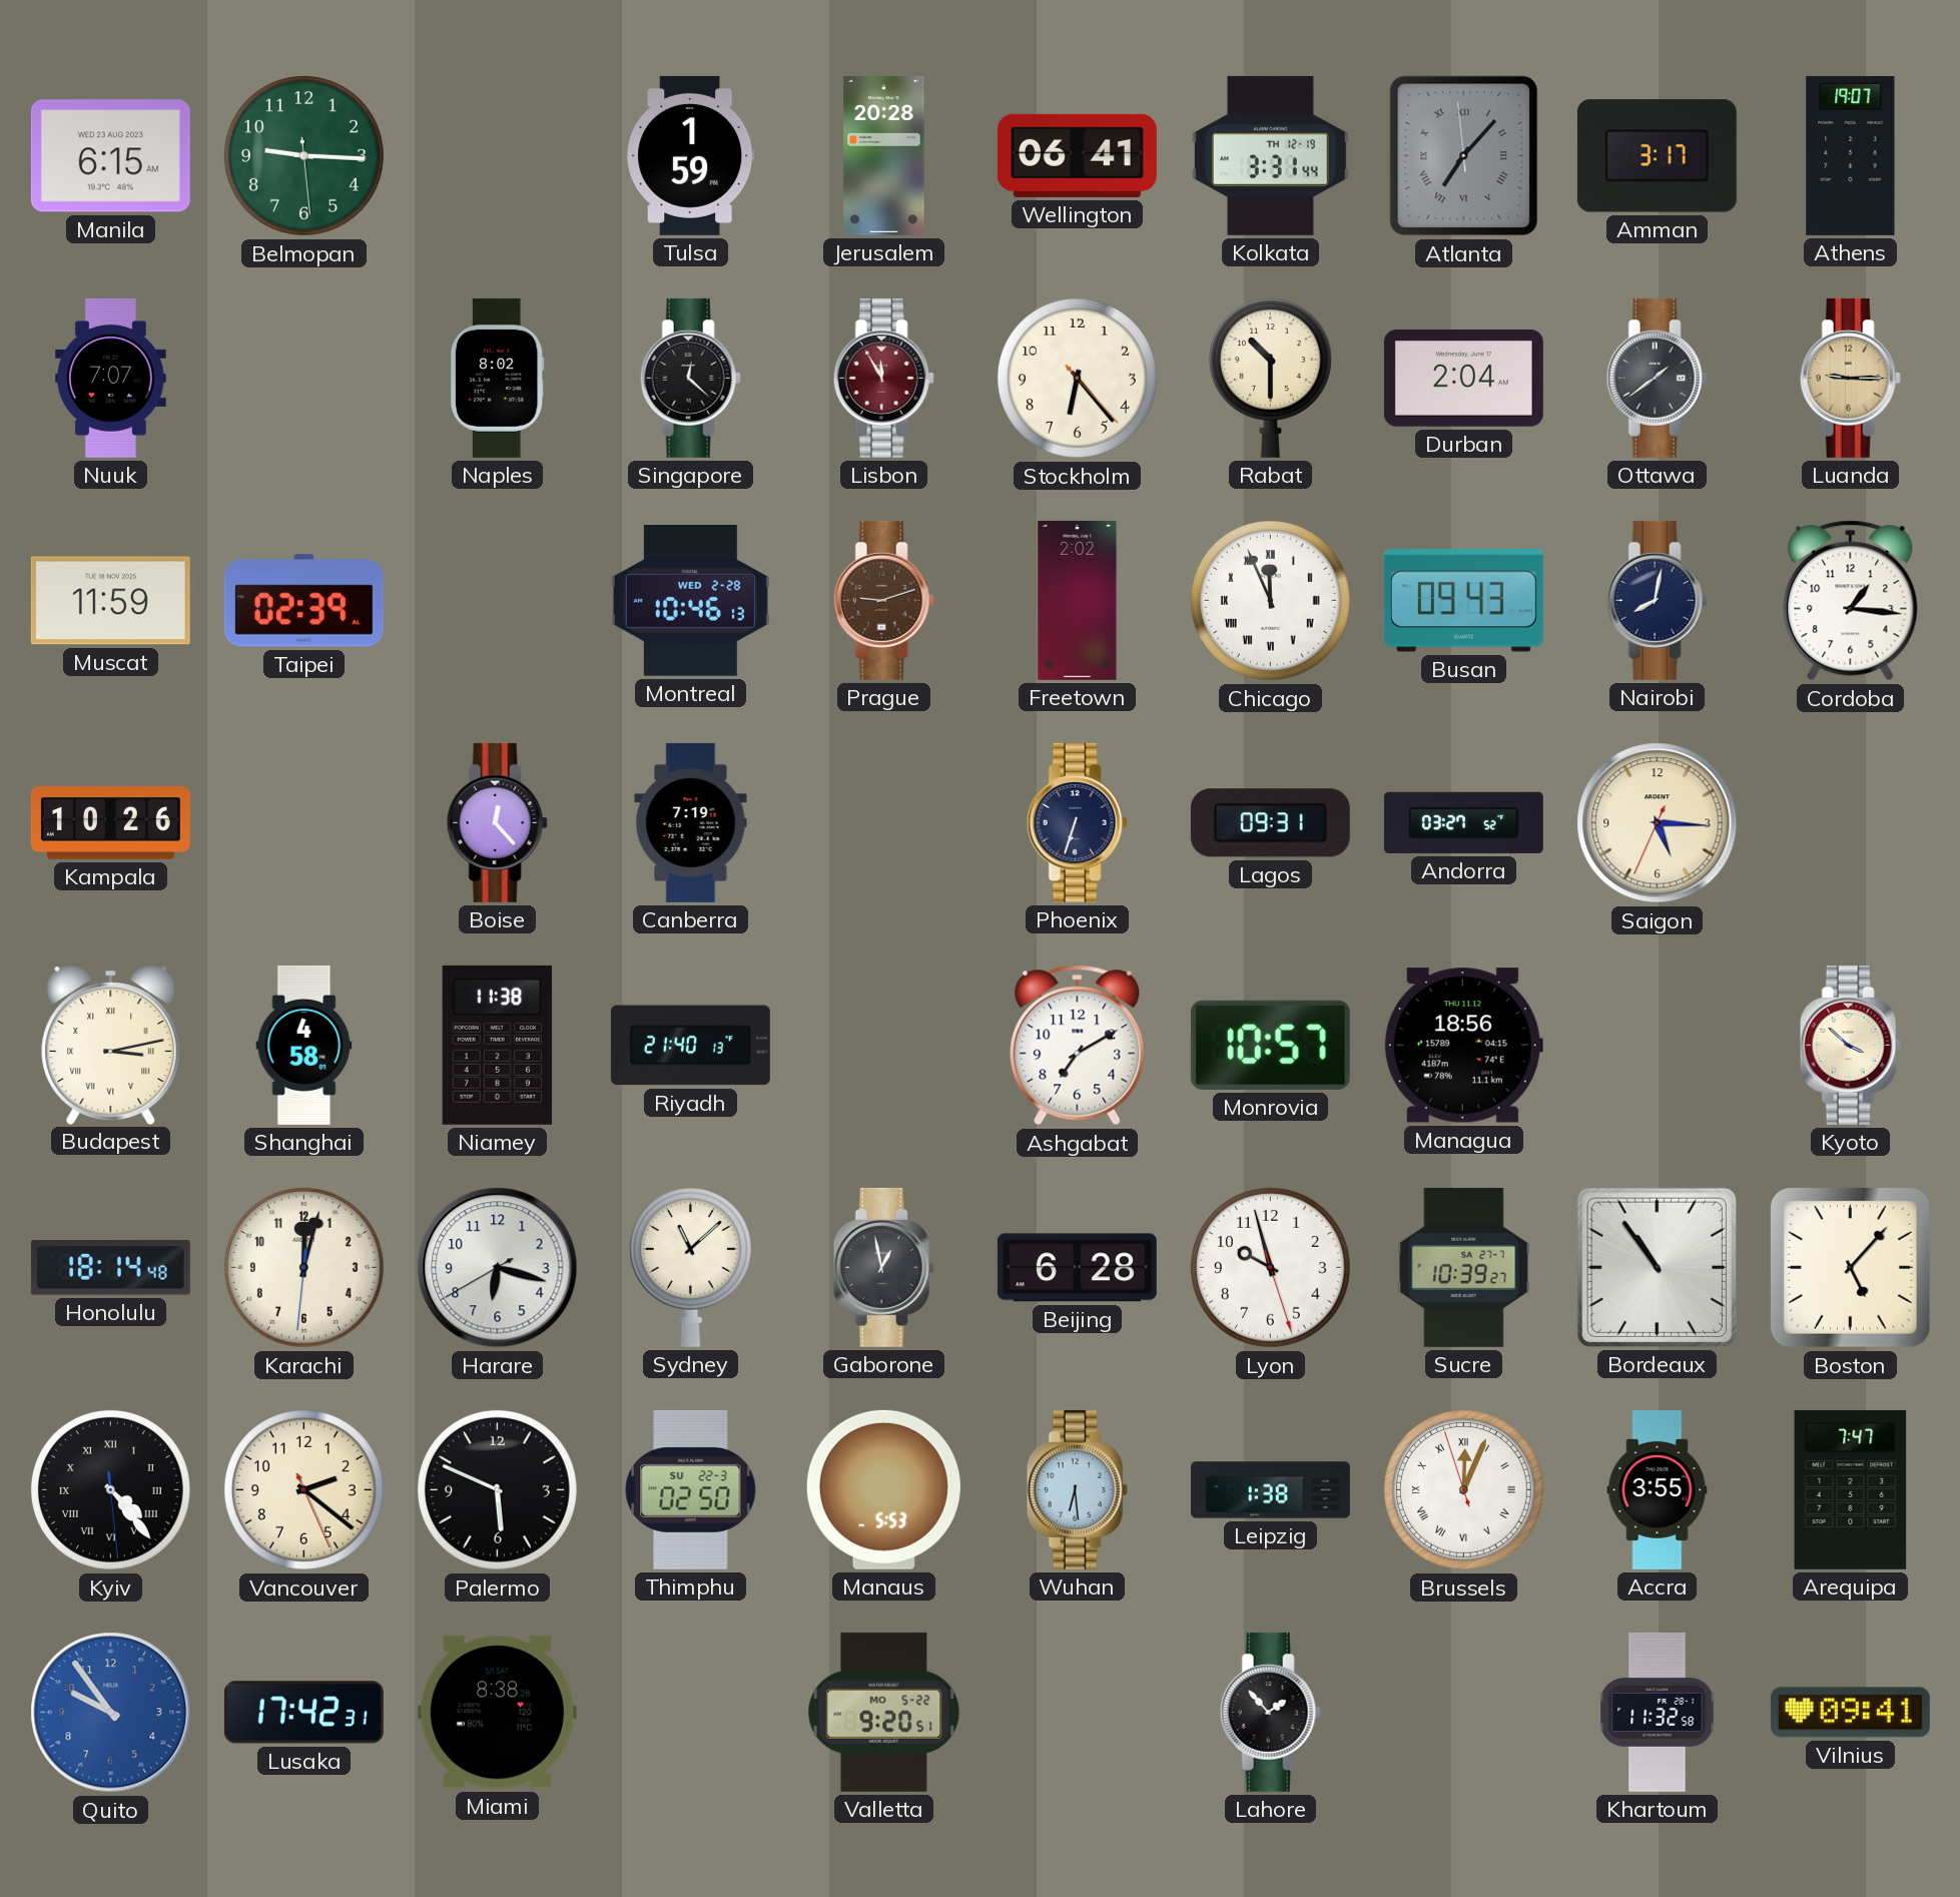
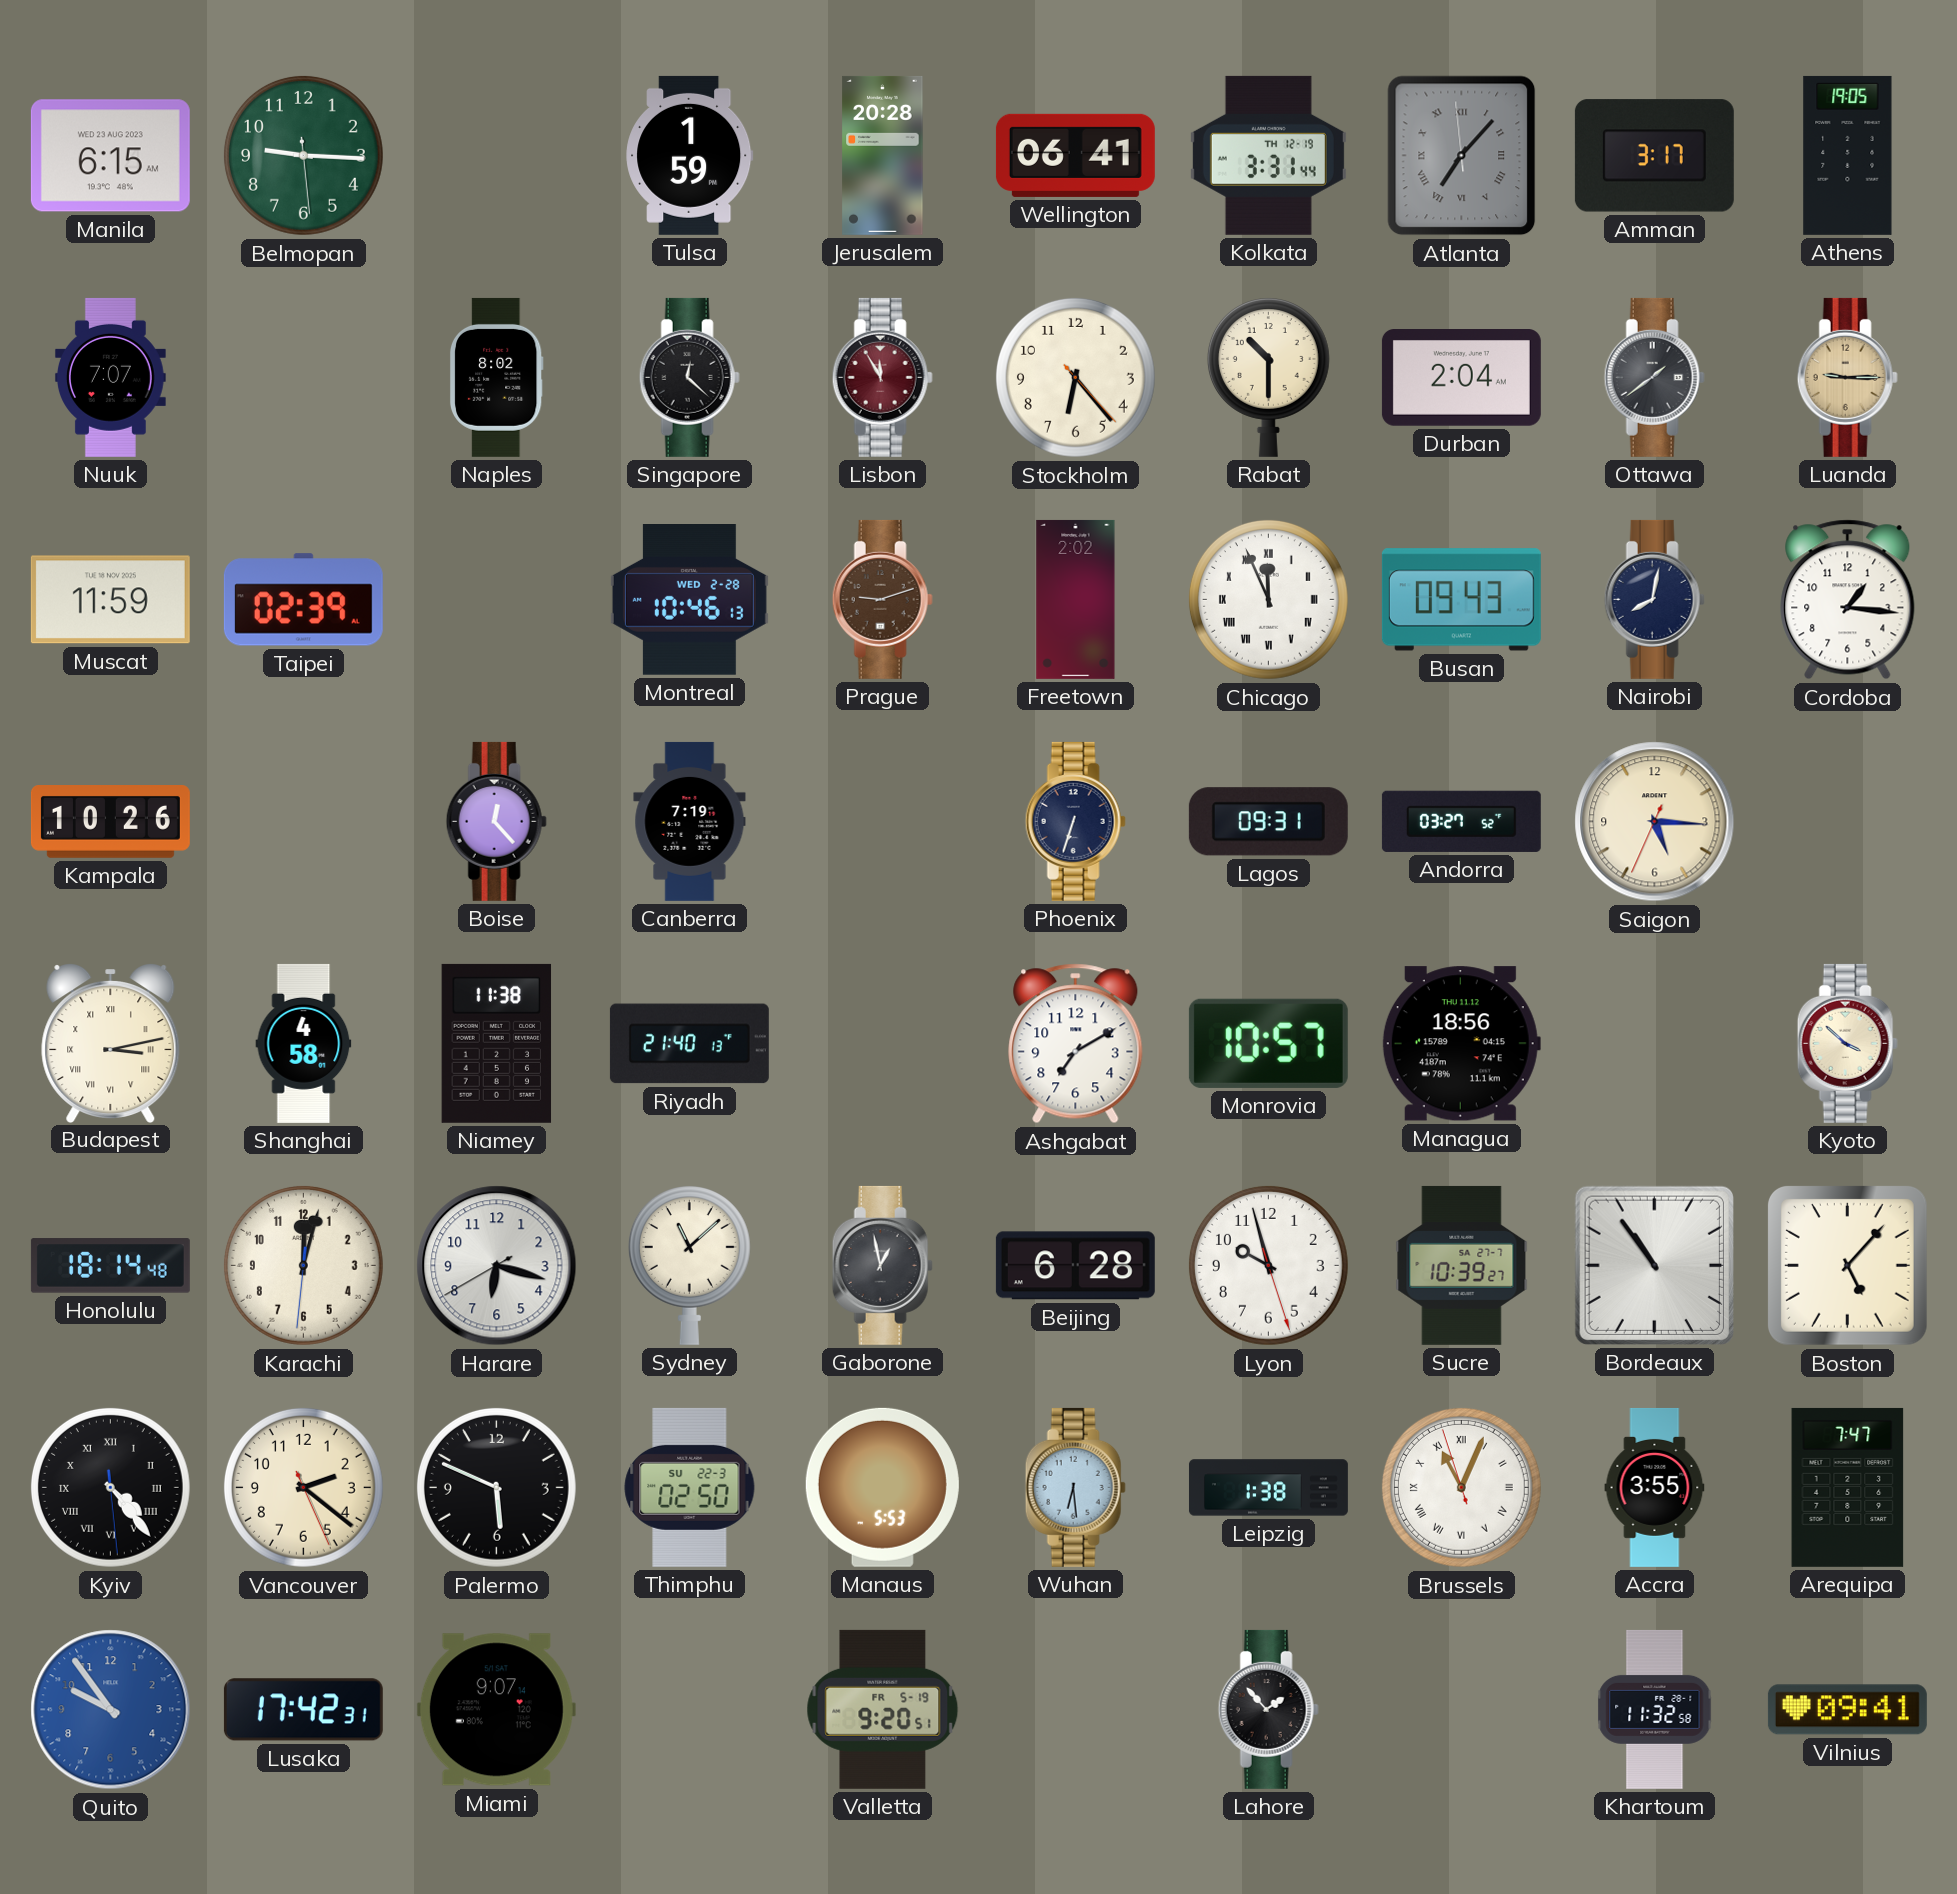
Athens: 19:07 -> 19:05 (1848, 155)
Brussels: 12:03 -> 11:03 (1461, 1487)
Miami: 8:38 -> 9:07 (496, 1710)
Valletta date: MO 5-22 -> FR 5-19 (883, 1709)
